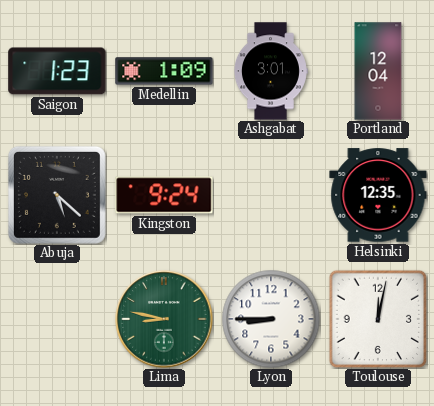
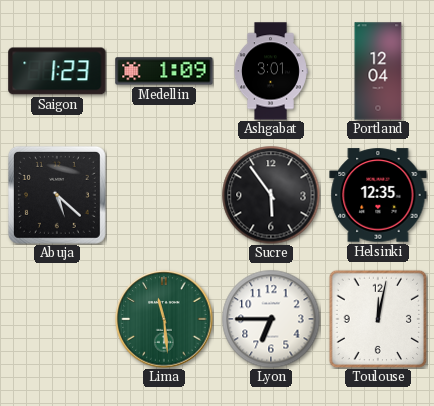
Kingston: 9:24 -> none (164, 195)
Sucre: none -> 5:54 (271, 195)
Lima: 8:47 -> 11:29 (164, 319)
Lyon: 8:45 -> 6:45 (271, 319)
